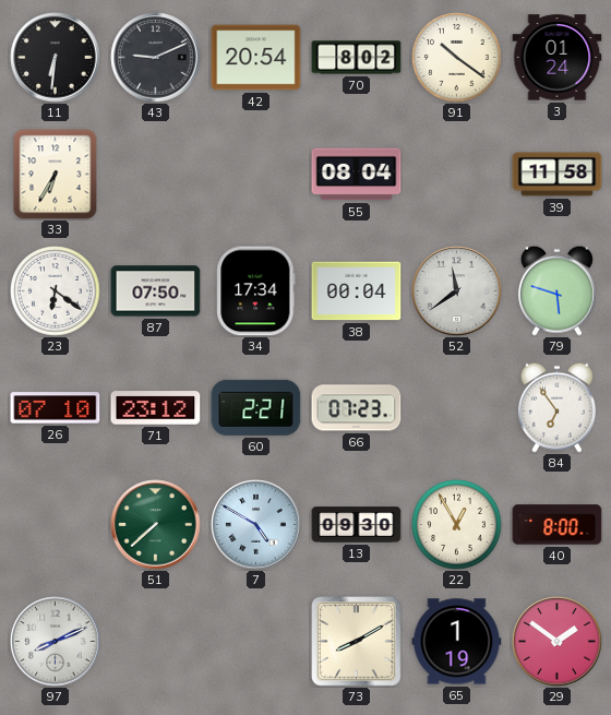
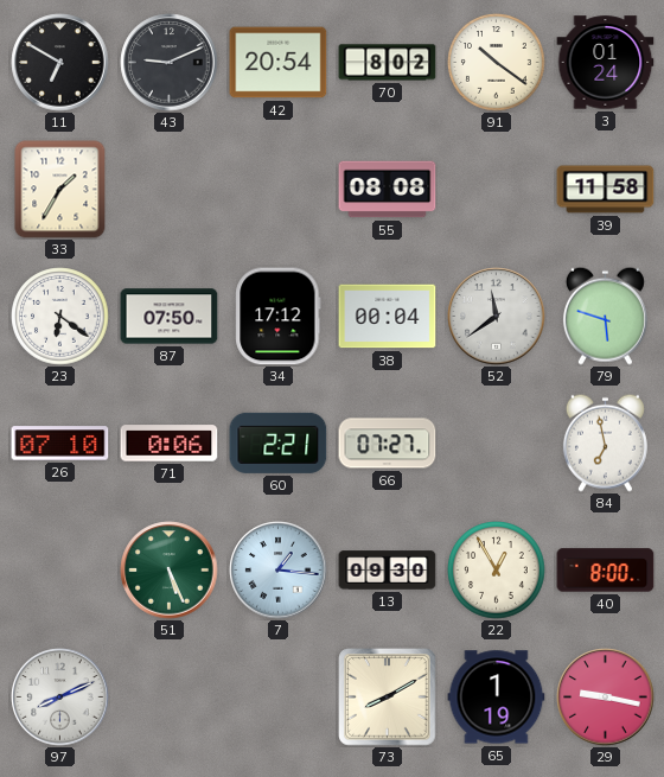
11: 6:31 -> 6:50 (60, 63)
33: 6:35 -> 1:35 (60, 190)
55: 08:04 -> 08:08 (388, 190)
34: 17:34 -> 17:12 (279, 317)
71: 23:12 -> 0:06 (170, 444)
66: 07:23 -> 07:27 (388, 444)
84: 6:54 -> 6:58 (605, 442)
51: 7:38 -> 5:26 (170, 571)
7: 4:50 -> 1:16 (279, 571)
29: 1:51 -> 9:17 (606, 698)
